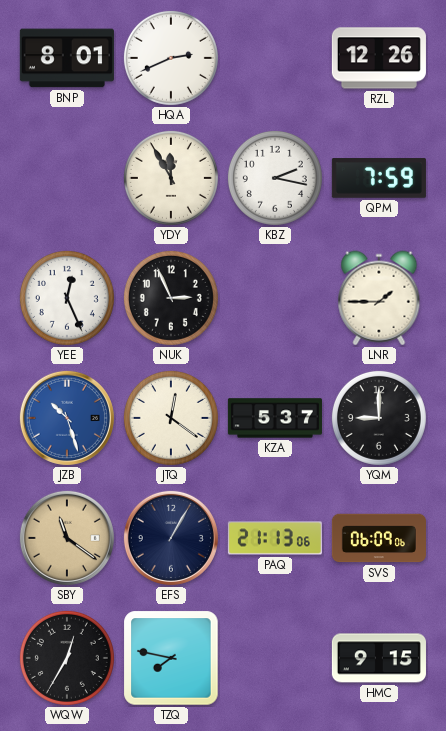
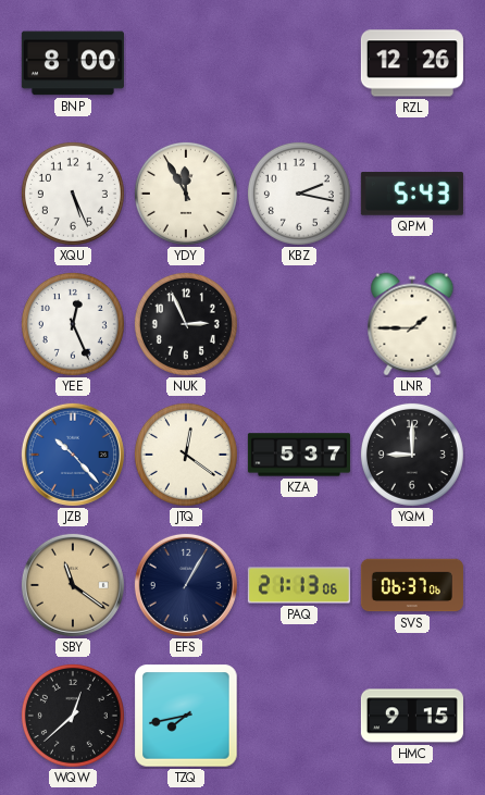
BNP: 8:01 -> 8:00 (73, 63)
HQA: 2:41 -> none (171, 58)
XQU: none -> 5:26 (73, 194)
QPM: 7:59 -> 5:43 (412, 194)
JZB: 10:27 -> 10:23 (73, 455)
SVS: 06:09 -> 06:37 (412, 585)
WQW: 12:35 -> 12:38 (73, 716)
TZQ: 7:47 -> 7:43 (186, 716)
